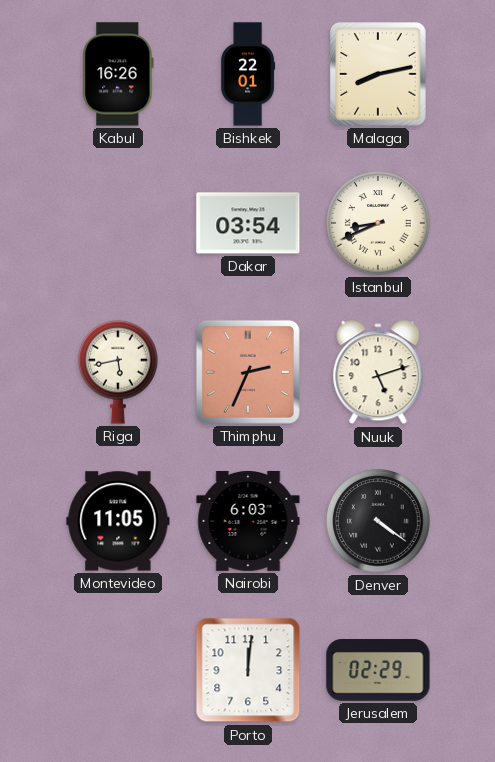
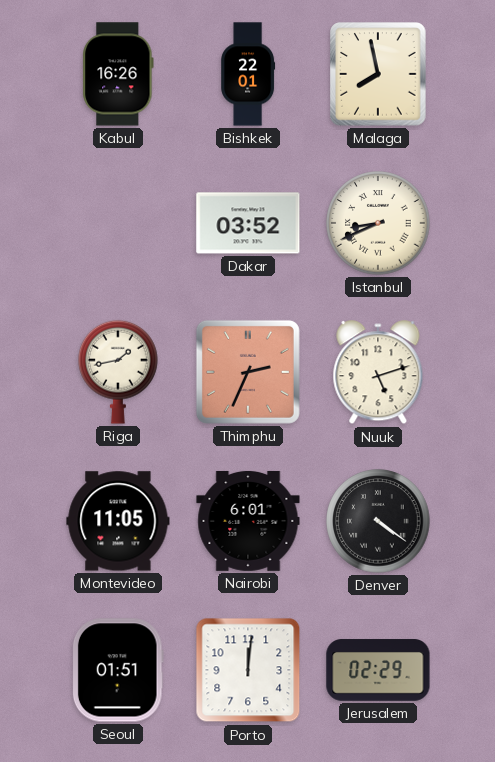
Malaga: 8:13 -> 7:58 (378, 74)
Dakar: 03:54 -> 03:52 (248, 223)
Riga: 5:43 -> 1:43 (119, 372)
Nairobi: 6:03 -> 6:01 (248, 521)
Seoul: none -> 01:51 (118, 670)
